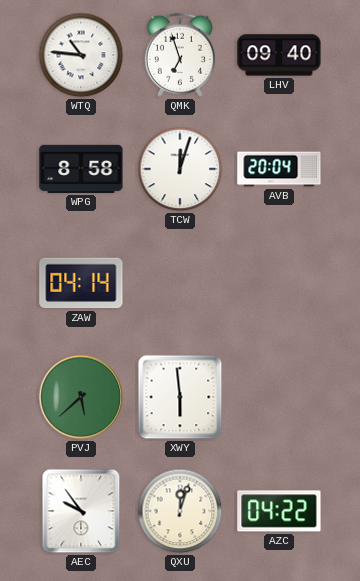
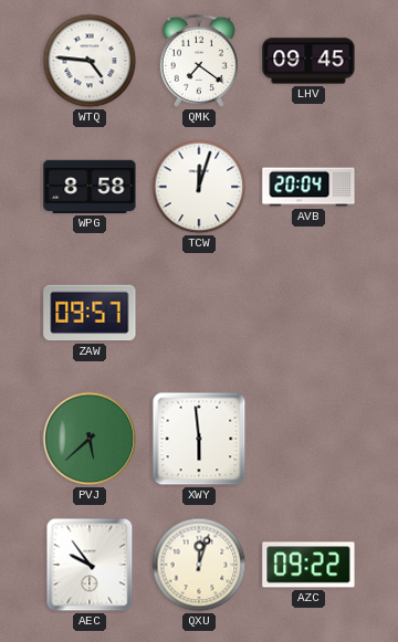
WTQ: 10:46 -> 4:46 (90, 61)
QMK: 6:57 -> 7:21 (199, 61)
LHV: 09:40 -> 09:45 (308, 61)
ZAW: 04:14 -> 09:57 (90, 313)
AZC: 04:22 -> 09:22 (308, 565)
